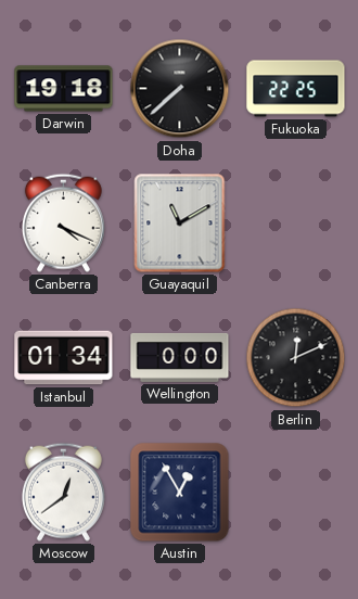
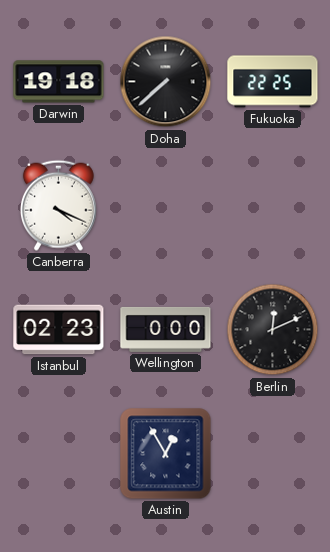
Guayaquil: 11:10 -> none (180, 224)
Istanbul: 01:34 -> 02:23 (59, 330)
Moscow: 12:39 -> none (63, 492)
